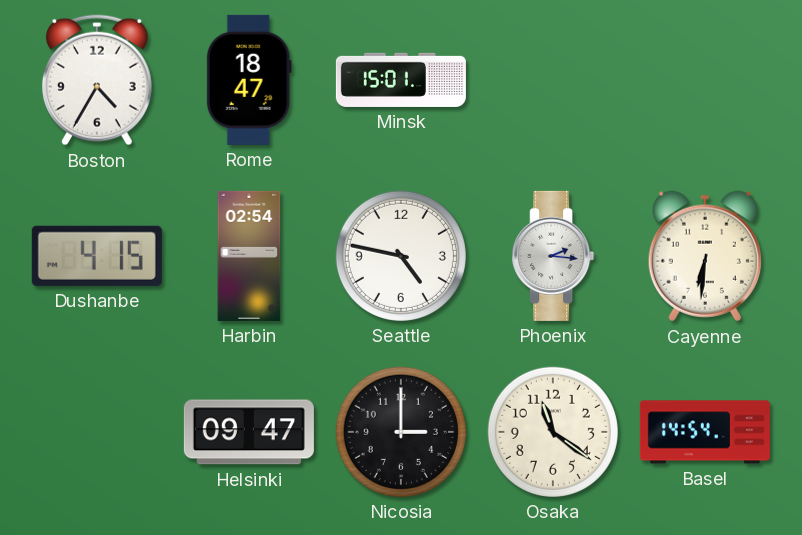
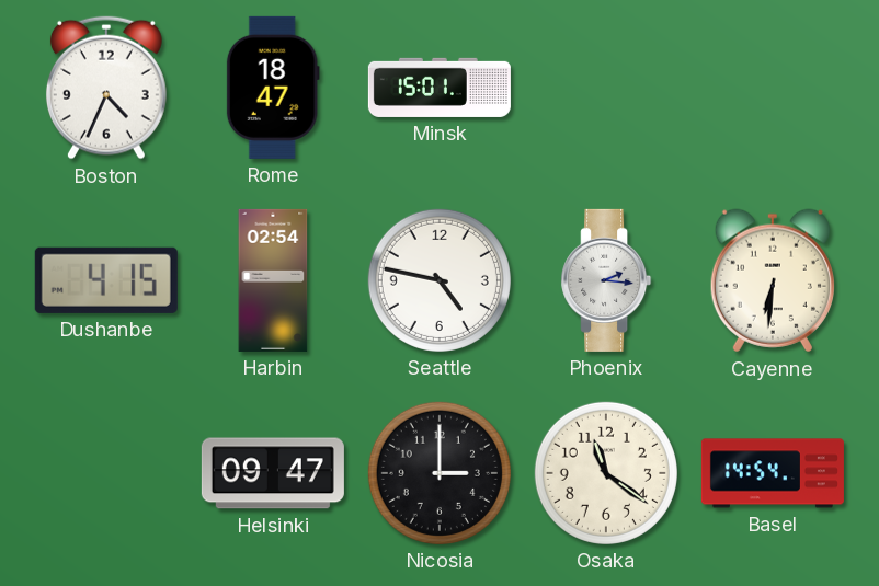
Boston: 4:35 -> 4:34 (106, 88)
